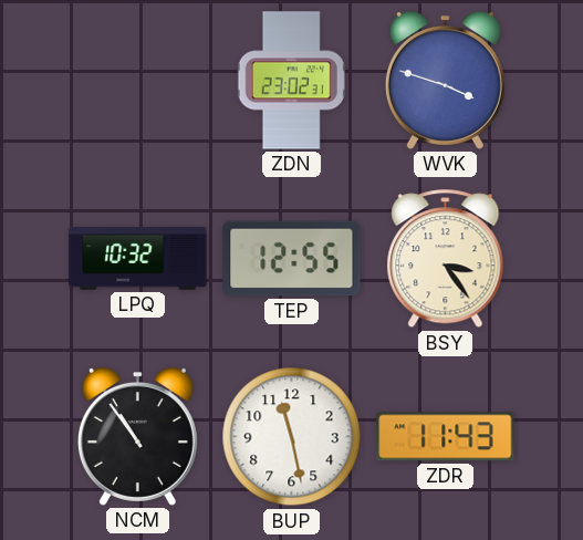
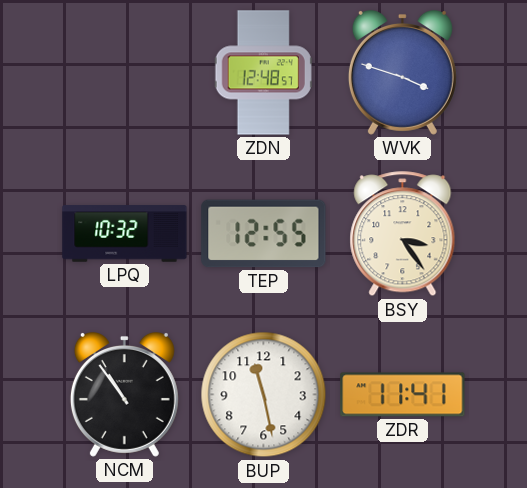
ZDN: 23:02 -> 12:48 (263, 73)
ZDR: 11:43 -> 11:41 (403, 395)
